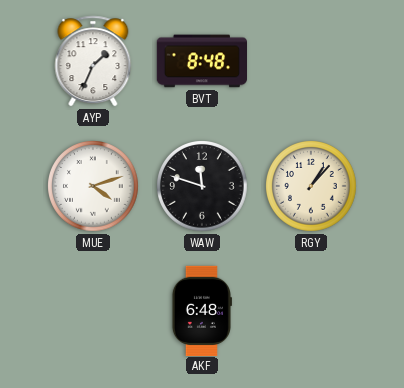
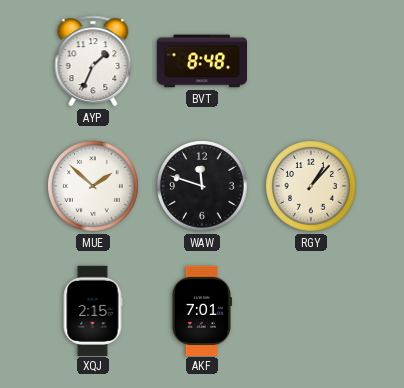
MUE: 4:12 -> 1:52 (94, 187)
XQJ: none -> 2:15 (93, 310)
AKF: 6:48 -> 7:01 (201, 310)
